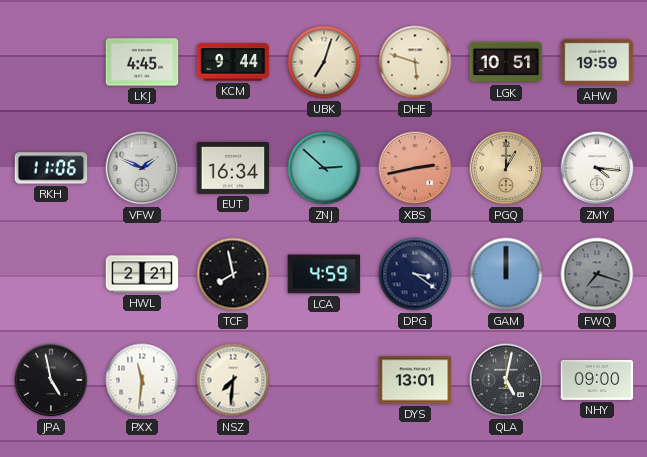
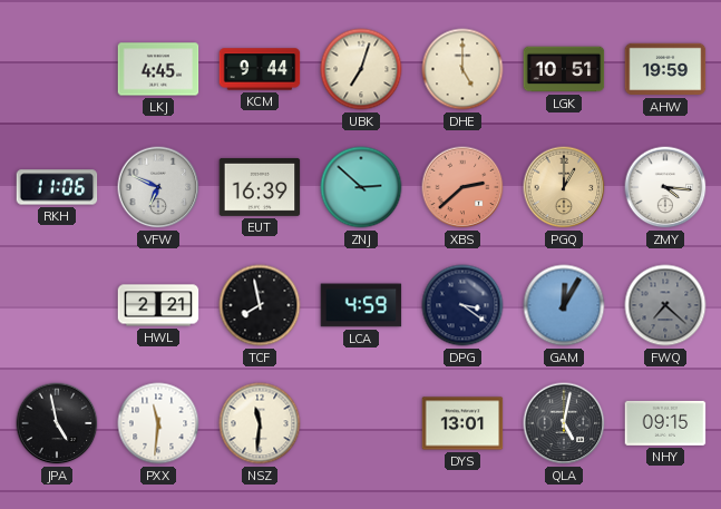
DHE: 5:48 -> 5:00 (462, 69)
VFW: 1:49 -> 6:49 (158, 187)
EUT: 16:34 -> 16:39 (260, 187)
XBS: 2:43 -> 2:38 (462, 187)
GAM: 12:00 -> 12:05 (564, 305)
FWQ: 7:18 -> 7:22 (665, 305)
NSZ: 7:31 -> 11:31 (260, 423)
NHY: 09:00 -> 09:15 (665, 423)
